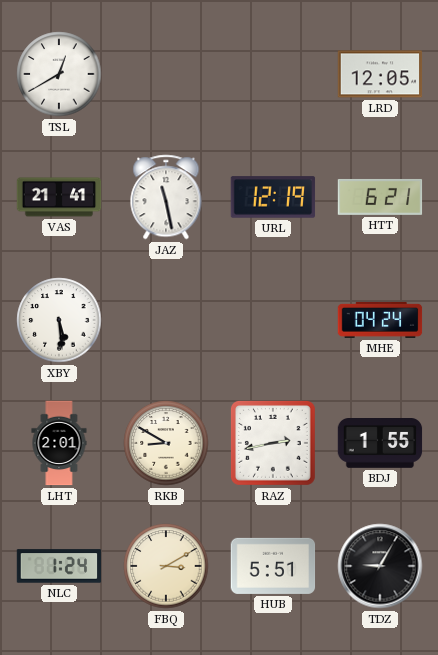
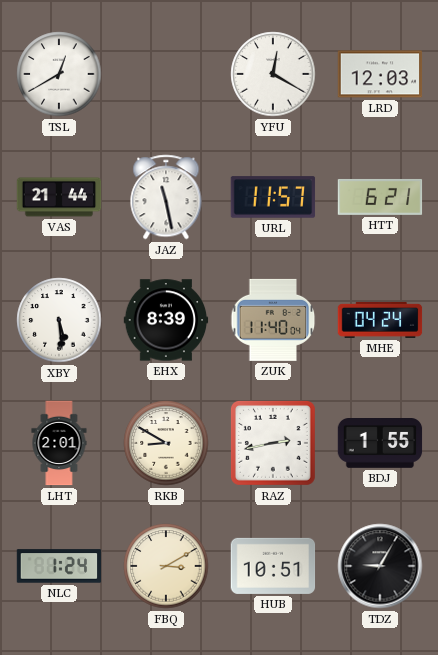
YFU: none -> 12:20 (273, 74)
LRD: 12:05 -> 12:03 (380, 74)
VAS: 21:41 -> 21:44 (59, 197)
URL: 12:19 -> 11:57 (273, 197)
EHX: none -> 8:39 (166, 320)
ZUK: none -> 11:40 (273, 320)
HUB: 5:51 -> 10:51 (273, 566)
